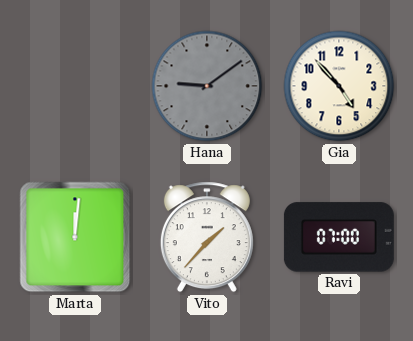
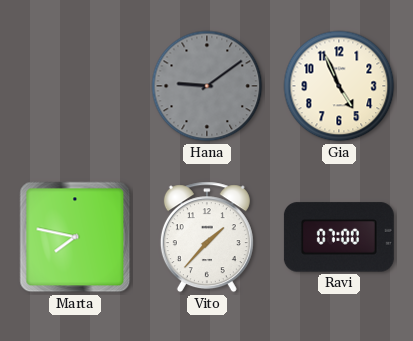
Gia: 4:53 -> 4:56 (339, 86)
Marta: 12:01 -> 7:47 (75, 237)
